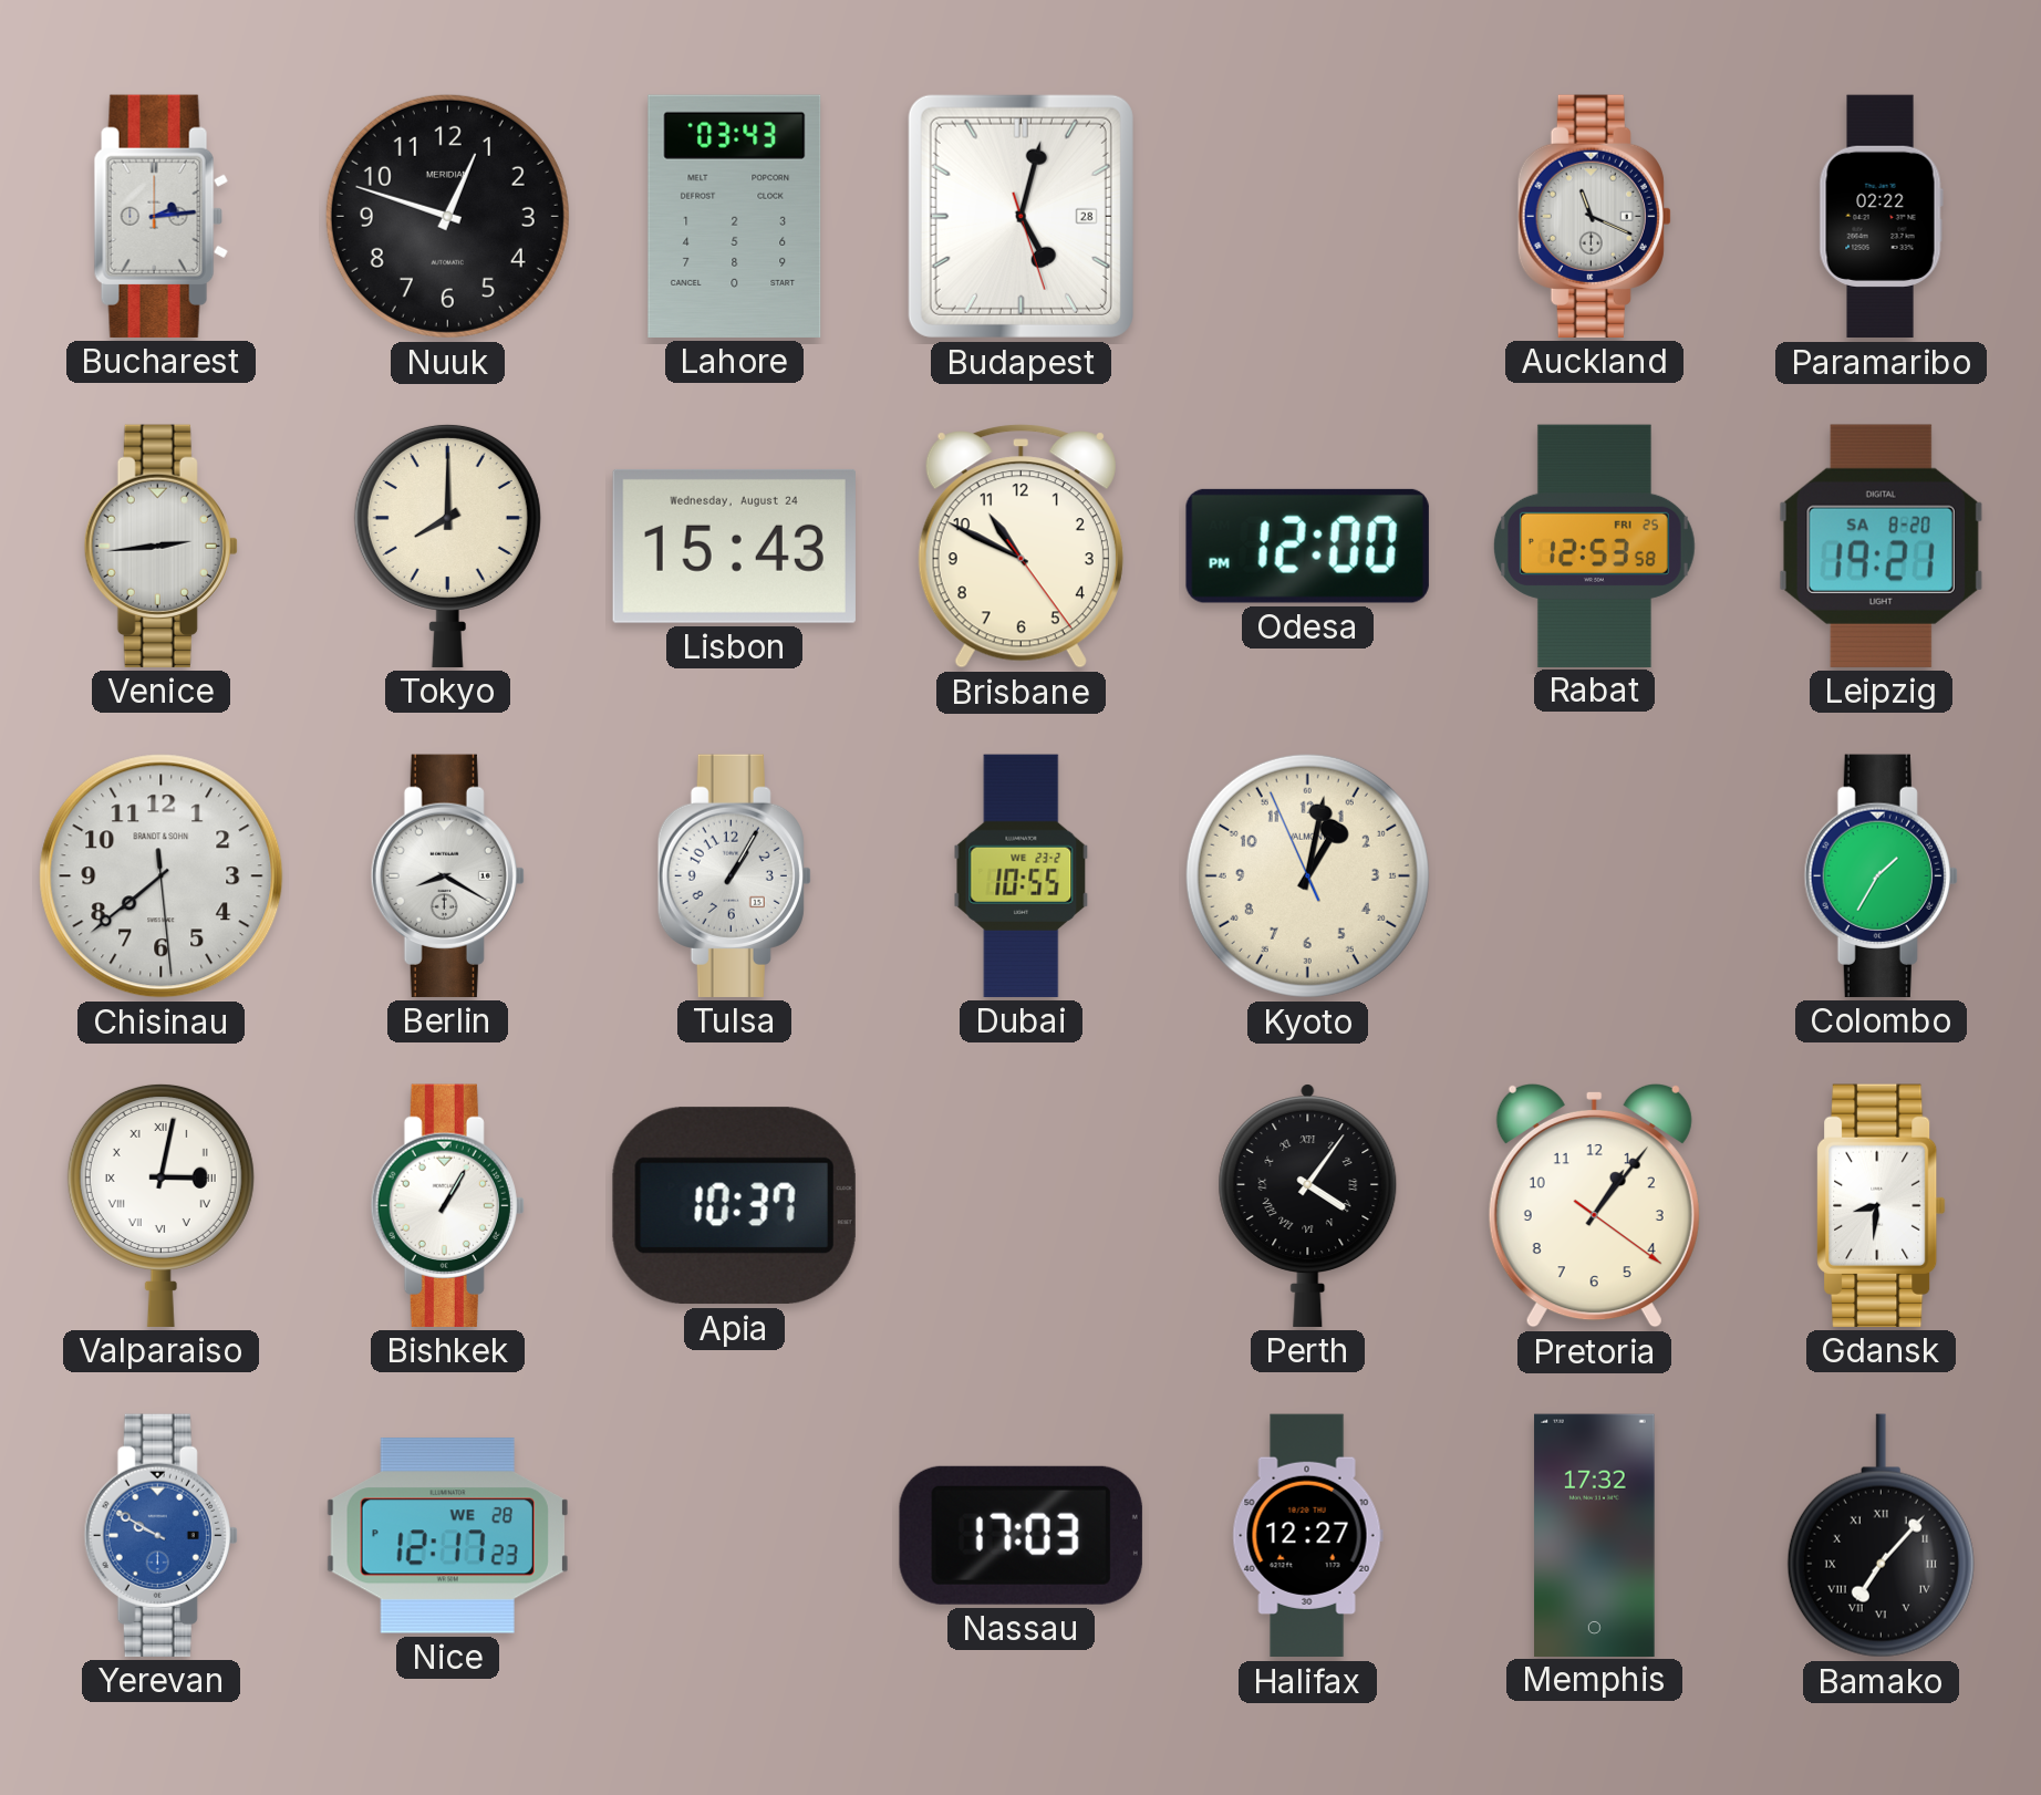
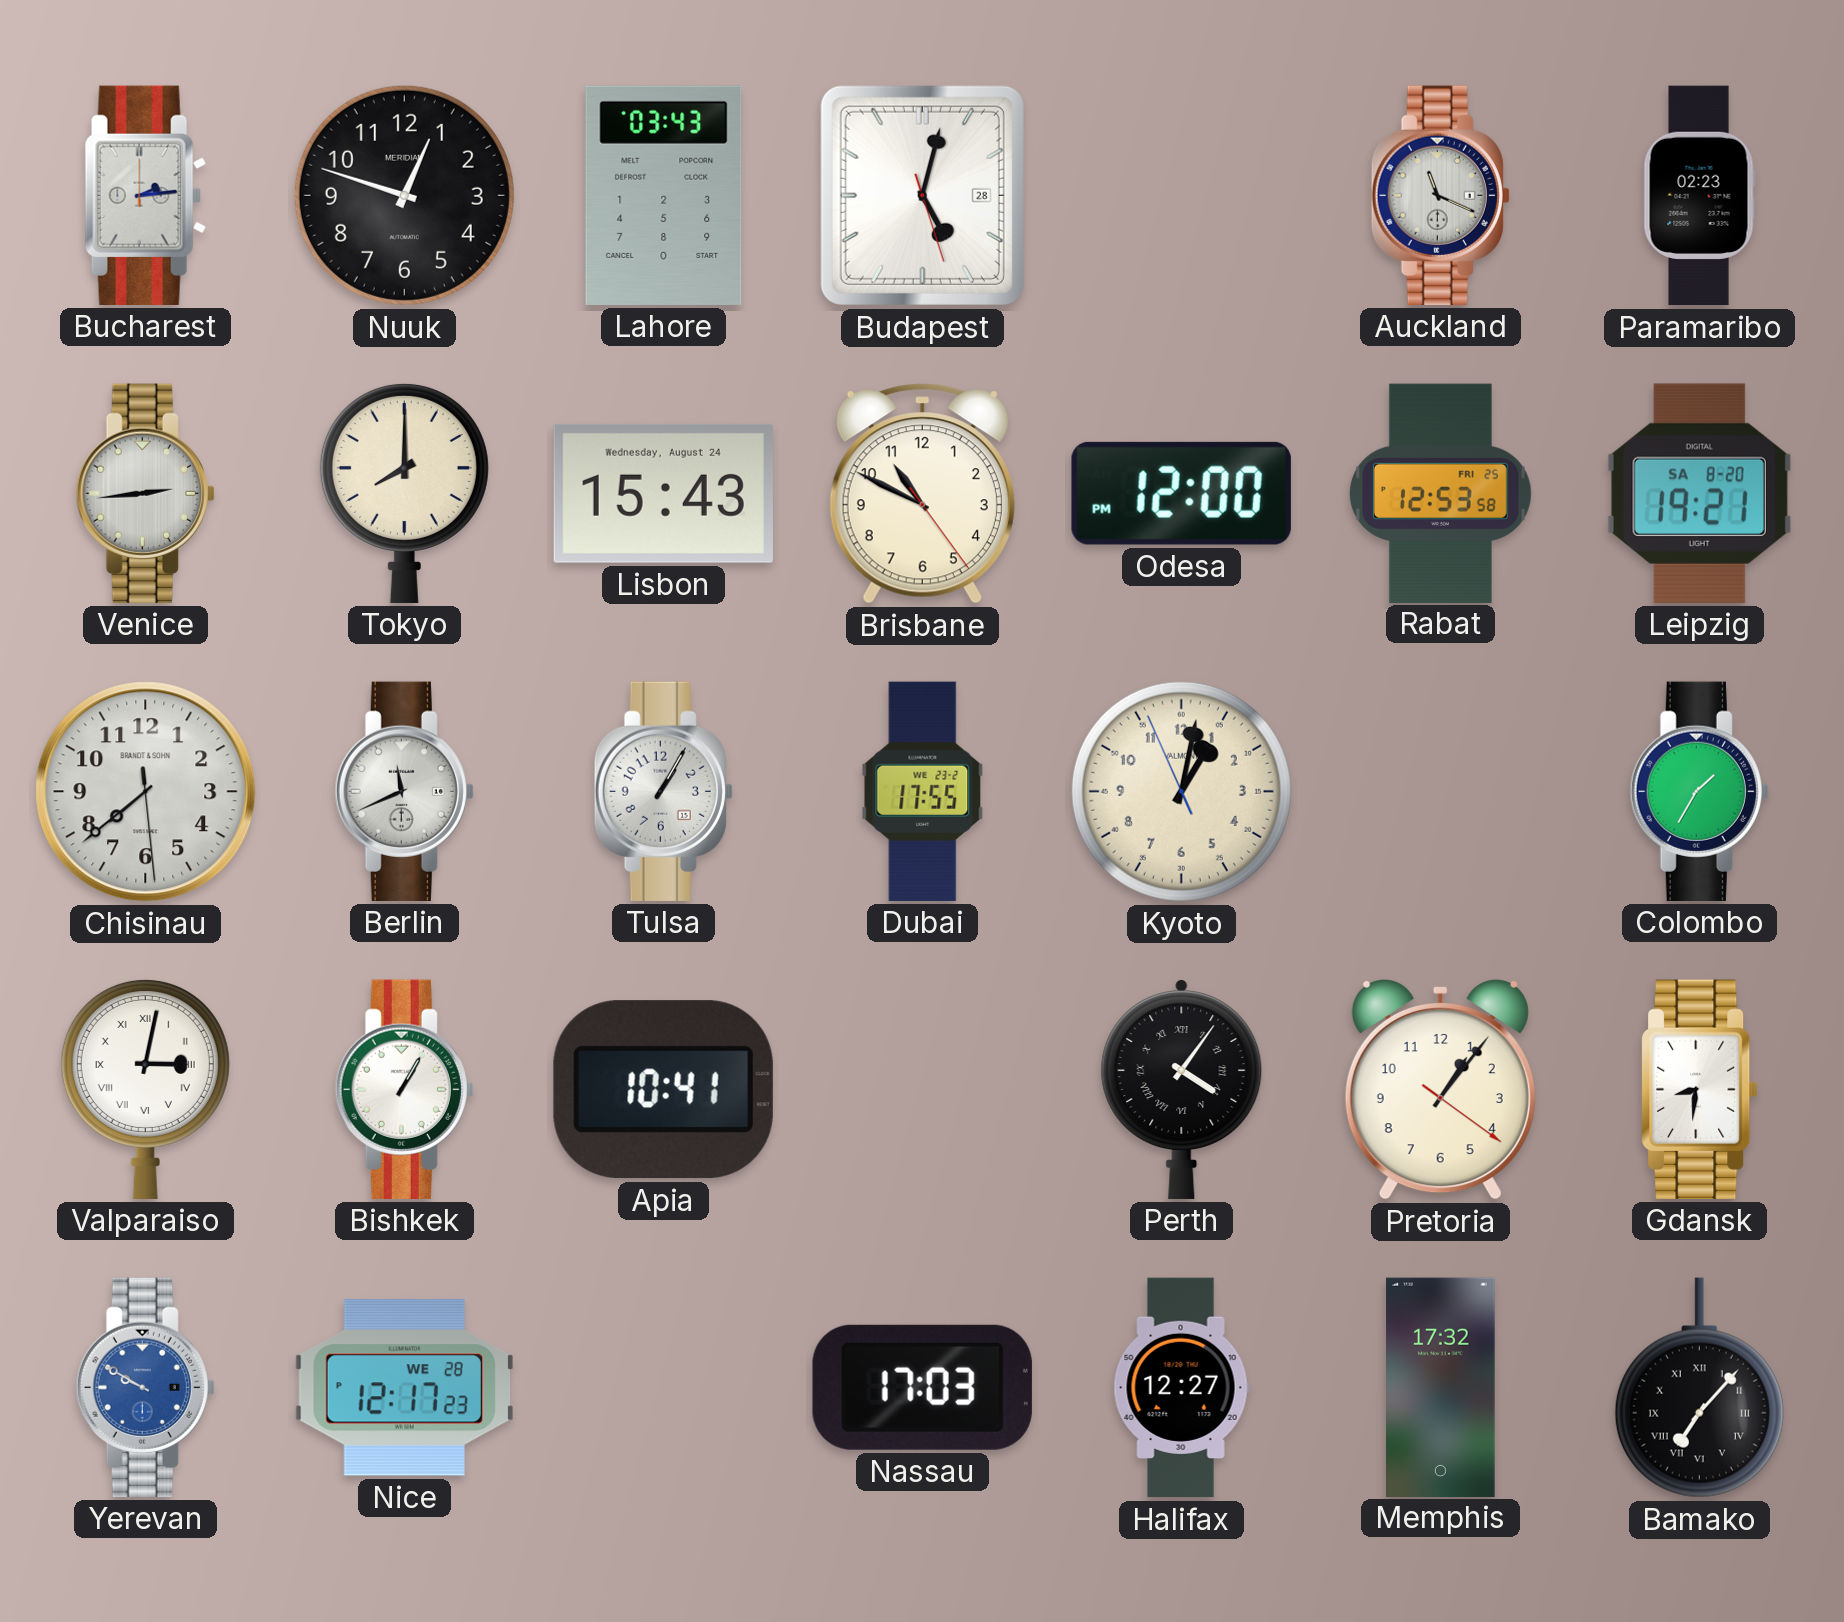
Paramaribo: 02:22 -> 02:23 (1699, 196)
Berlin: 8:20 -> 11:41 (404, 791)
Dubai: 10:55 -> 17:55 (923, 791)
Apia: 10:37 -> 10:41 (663, 1090)
